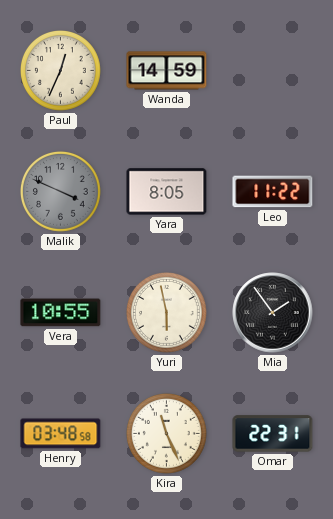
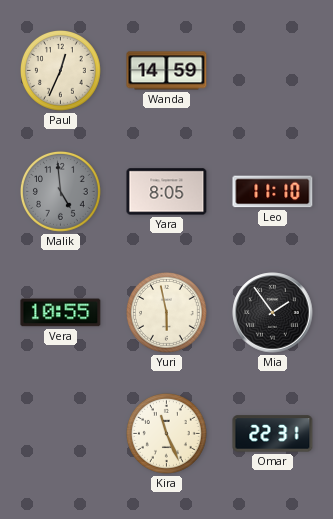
Malik: 3:49 -> 4:59 (61, 192)
Leo: 11:22 -> 11:10 (273, 192)
Henry: 03:48 -> none (61, 434)
